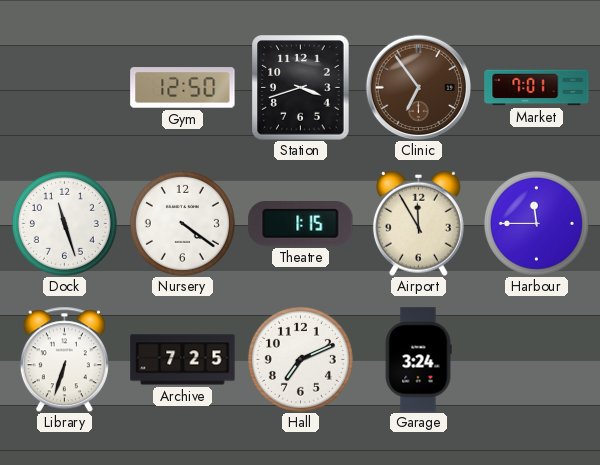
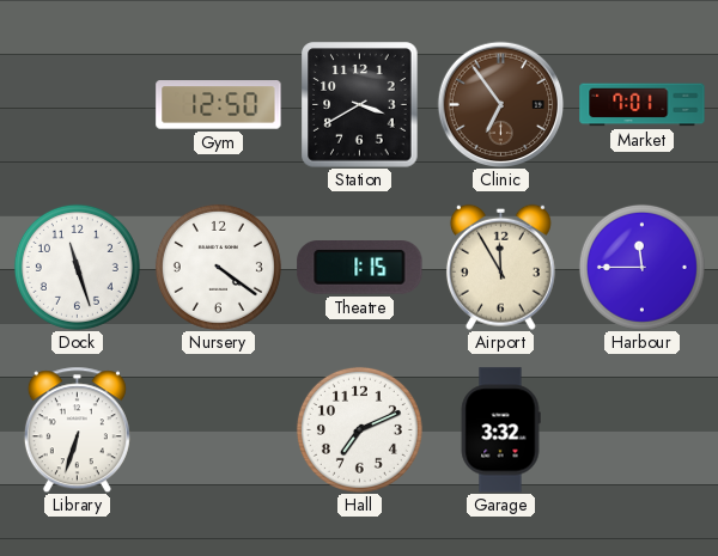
Station: 3:42 -> 3:40 (360, 105)
Archive: 7:25 -> none (183, 360)
Garage: 3:24 -> 3:32 (500, 430)
